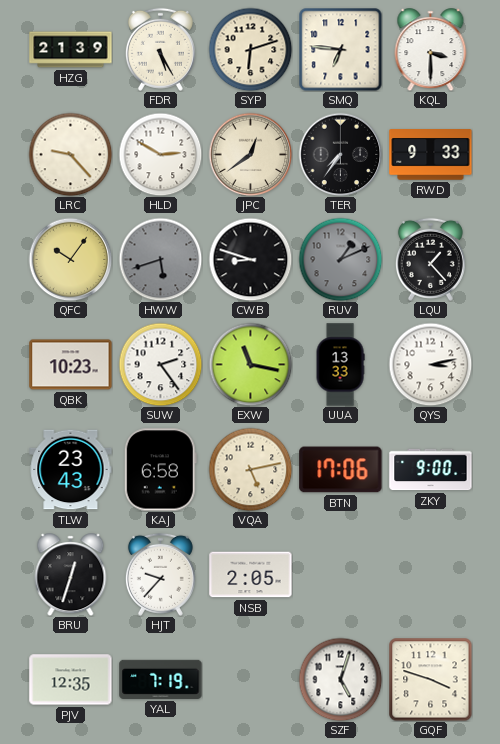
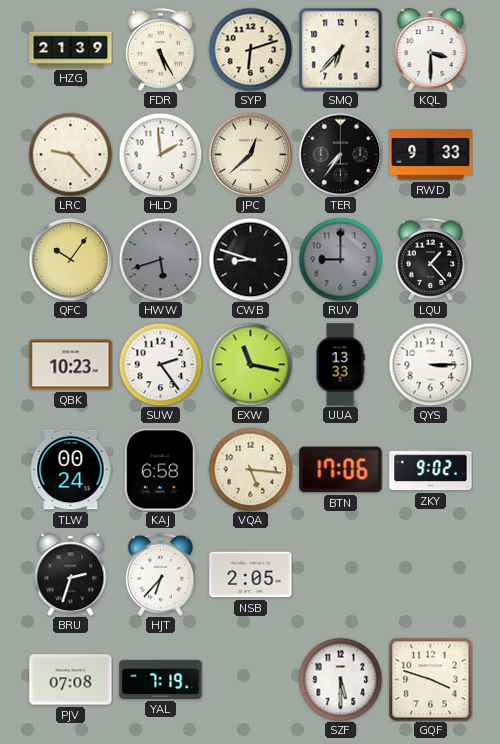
SMQ: 6:46 -> 6:37 (340, 49)
HLD: 2:50 -> 1:59 (160, 154)
JPC: 12:39 -> 12:38 (250, 154)
RUV: 1:11 -> 9:00 (340, 259)
QYS: 3:13 -> 3:15 (430, 364)
TLW: 23:43 -> 00:24 (71, 470)
VQA: 5:13 -> 5:16 (250, 469)
ZKY: 9:00 -> 9:02 (431, 470)
BRU: 12:33 -> 2:33 (71, 575)
HJT: 9:37 -> 6:37 (160, 574)
PJV: 12:35 -> 07:08 (71, 680)
SZF: 5:03 -> 5:30 (340, 679)
